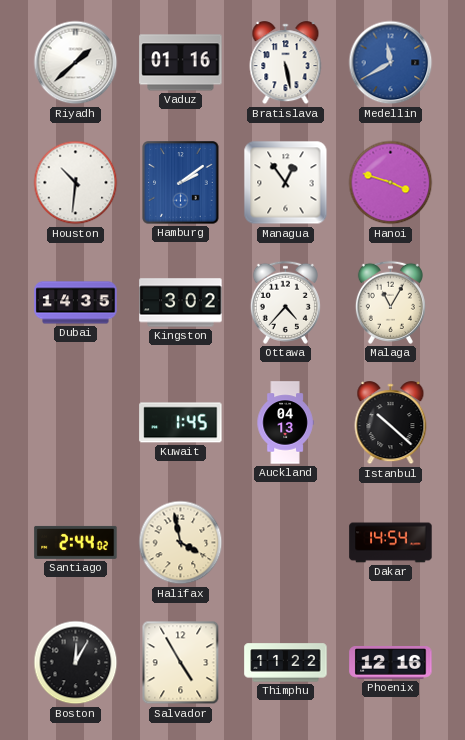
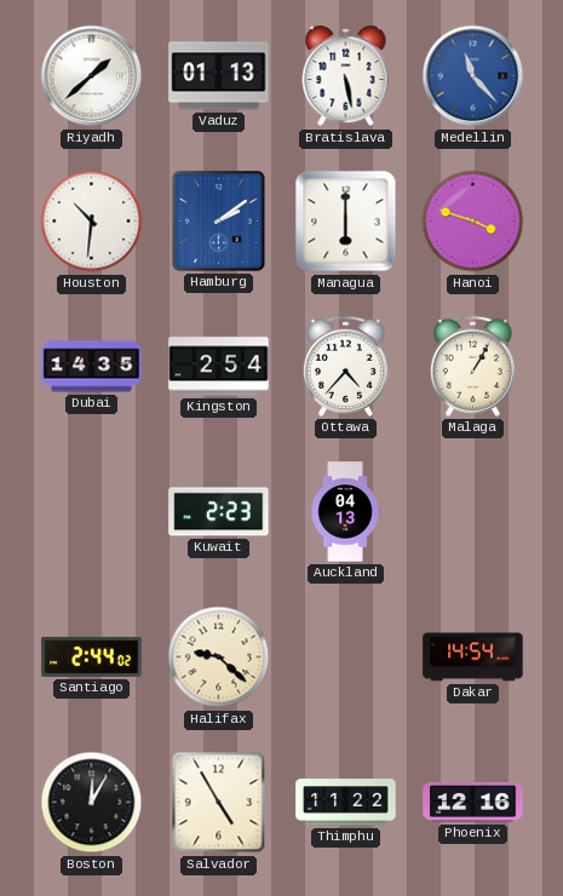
Vaduz: 01:16 -> 01:13 (219, 76)
Medellin: 11:40 -> 11:23 (473, 76)
Managua: 12:54 -> 6:00 (346, 222)
Kingston: 3:02 -> 2:54 (219, 367)
Malaga: 11:05 -> 1:05 (472, 366)
Kuwait: 1:45 -> 2:23 (219, 512)
Istanbul: 10:22 -> none (391, 423)
Halifax: 3:58 -> 9:22 (219, 657)
